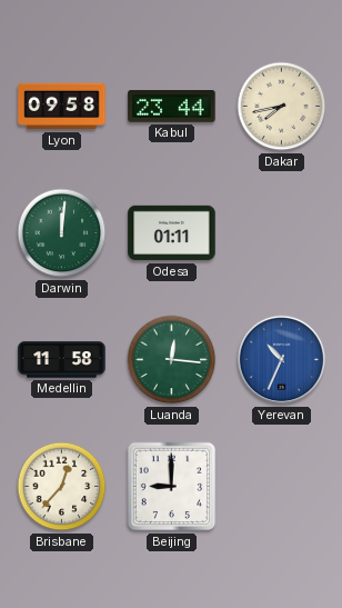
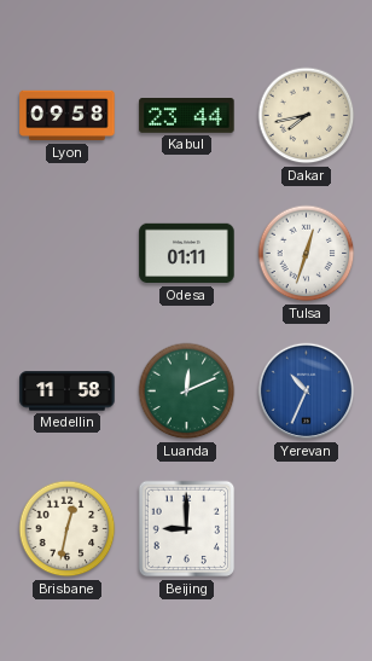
Darwin: 12:01 -> none (62, 233)
Tulsa: none -> 12:33 (307, 254)
Luanda: 12:16 -> 12:11 (187, 392)
Brisbane: 12:37 -> 12:32 (68, 529)
